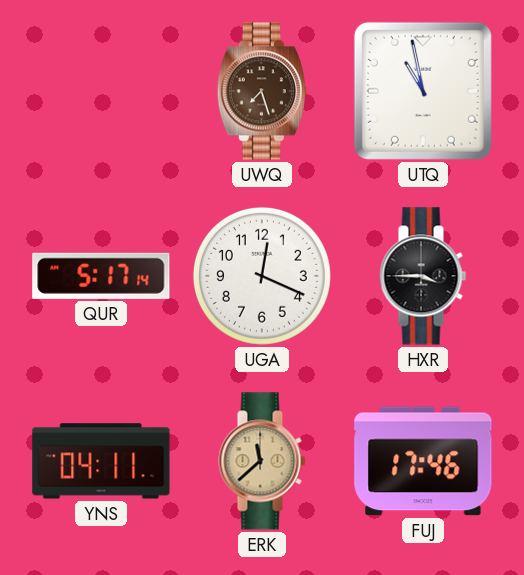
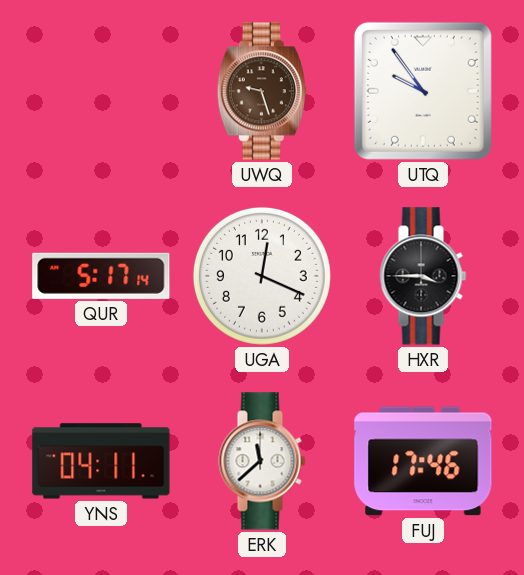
UWQ: 7:27 -> 9:27 (262, 91)
UTQ: 10:58 -> 9:54 (423, 91)
ERK dial: champagne -> white (262, 461)
